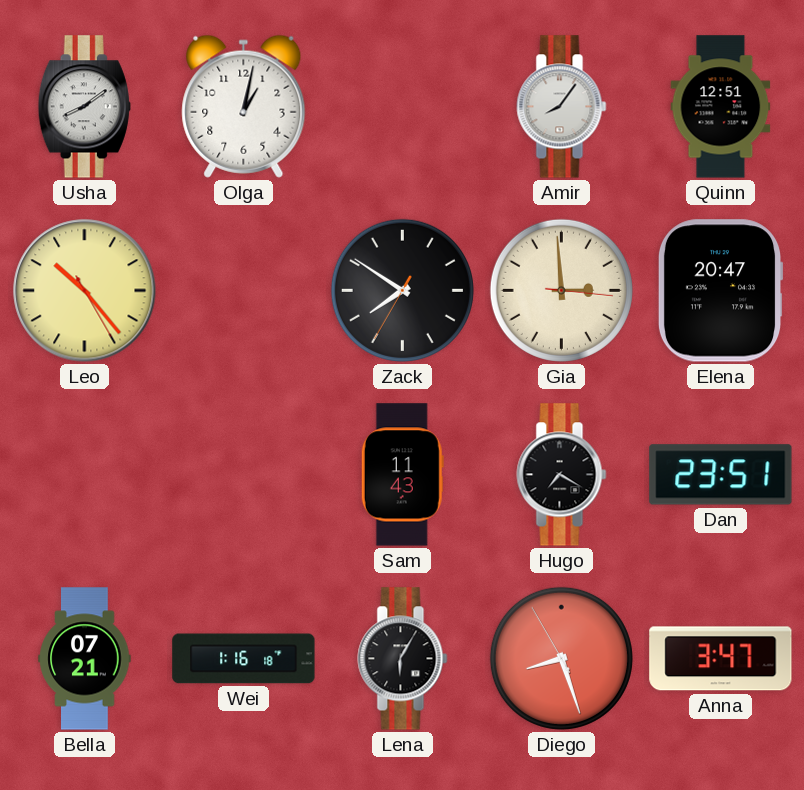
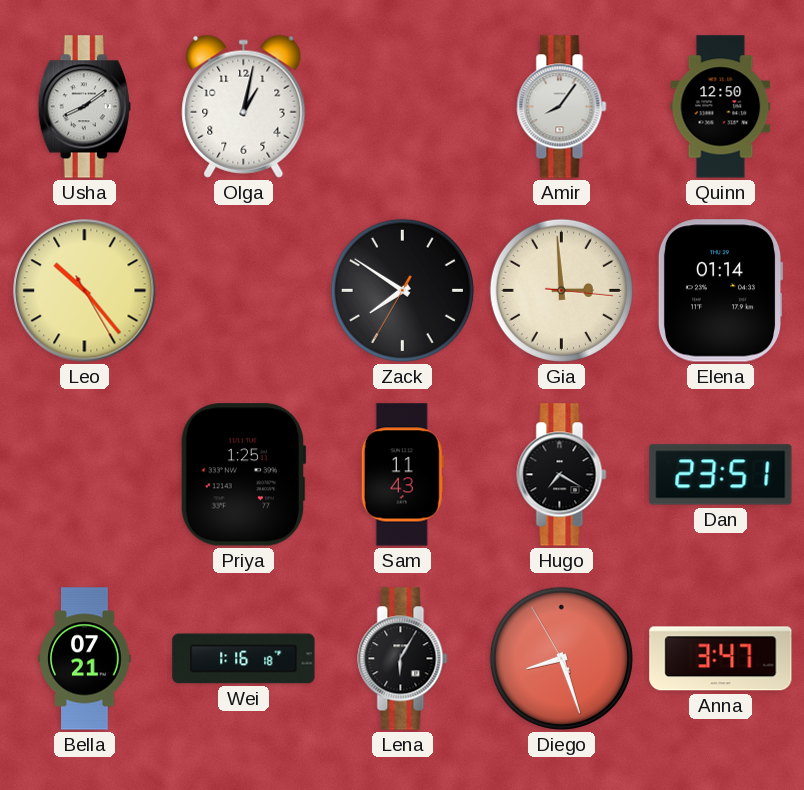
Quinn: 12:51 -> 12:50 (721, 107)
Elena: 20:47 -> 01:14 (720, 291)
Priya: none -> 1:25 (243, 475)
